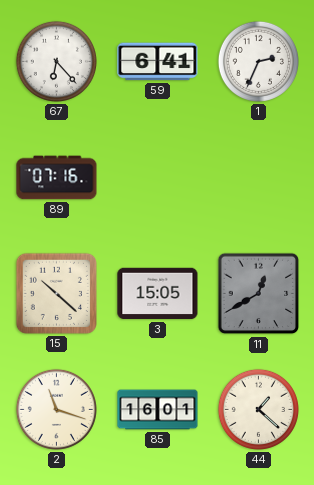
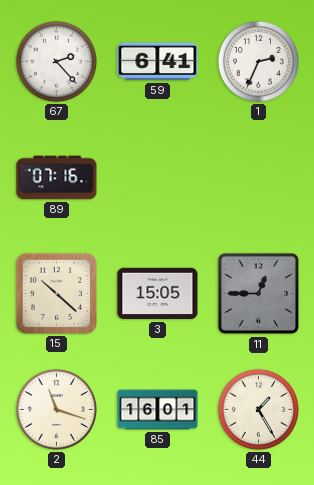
67: 6:23 -> 2:23 (56, 61)
11: 12:40 -> 12:45 (259, 294)
44: 1:22 -> 1:25 (258, 409)
